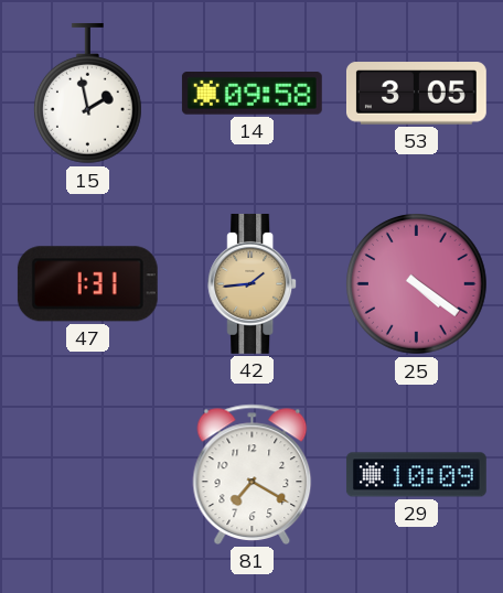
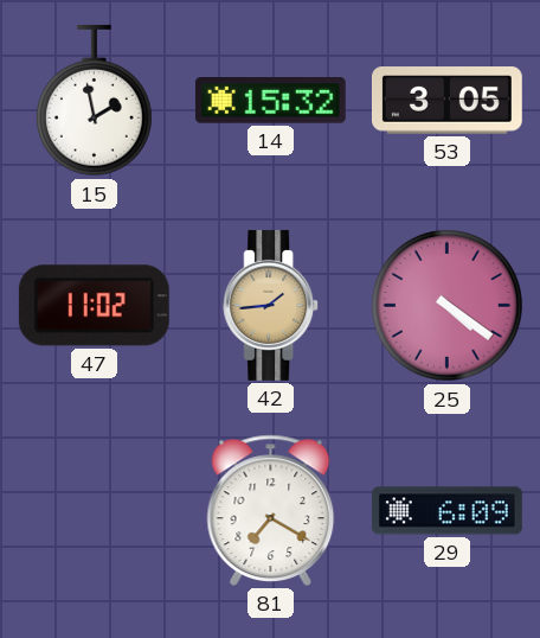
14: 09:58 -> 15:32 (270, 101)
47: 1:31 -> 11:02 (94, 306)
29: 10:09 -> 6:09 (446, 511)
